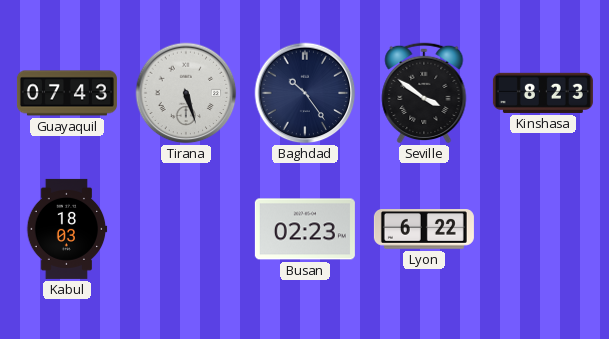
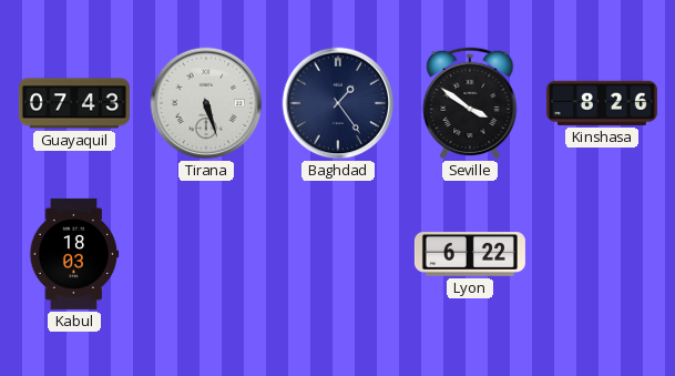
Baghdad: 10:24 -> 1:24 (338, 103)
Kinshasa: 8:23 -> 8:26 (602, 103)
Busan: 02:23 -> none (305, 229)
